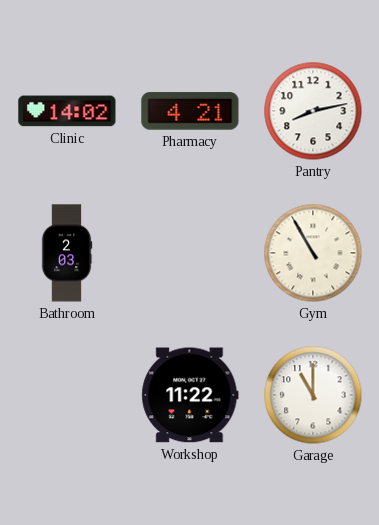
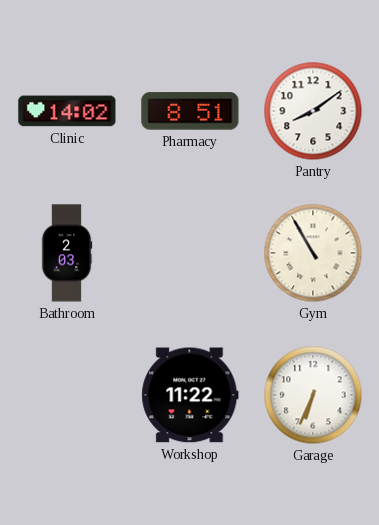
Pharmacy: 4:21 -> 8:51 (190, 111)
Pantry: 8:13 -> 8:09 (313, 111)
Garage: 11:00 -> 6:34 (313, 395)
